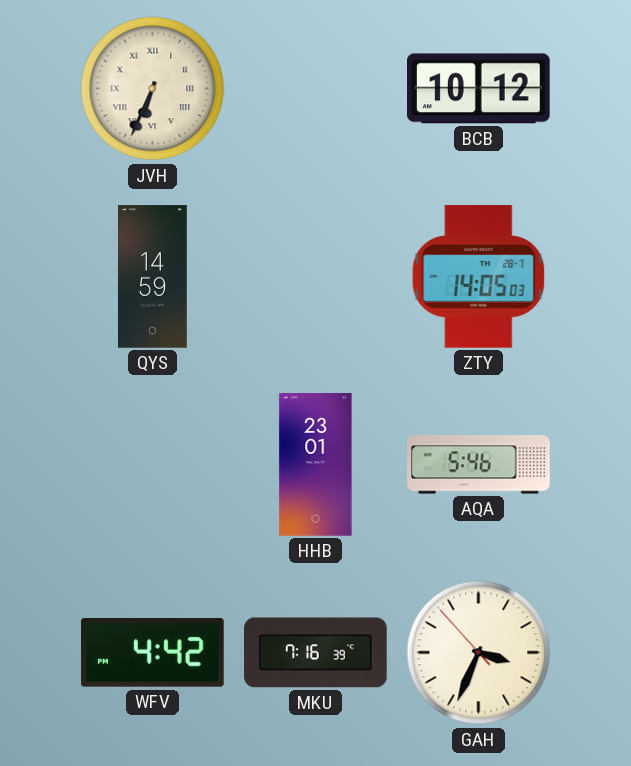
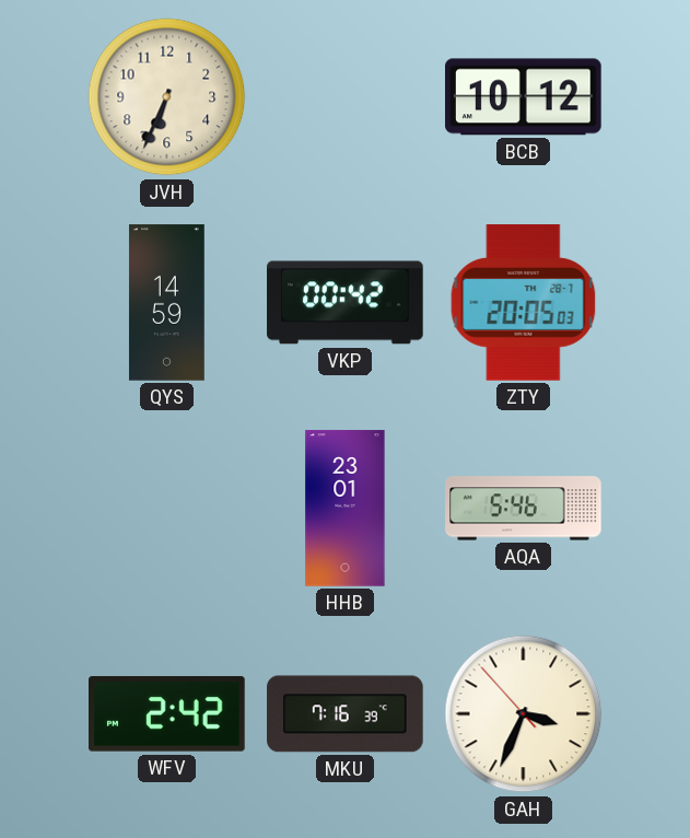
JVH numerals: Roman -> Arabic (167, 97)
VKP: none -> 00:42 (346, 303)
ZTY: 14:05 -> 20:05 (524, 303)
WFV: 4:42 -> 2:42 (167, 714)
